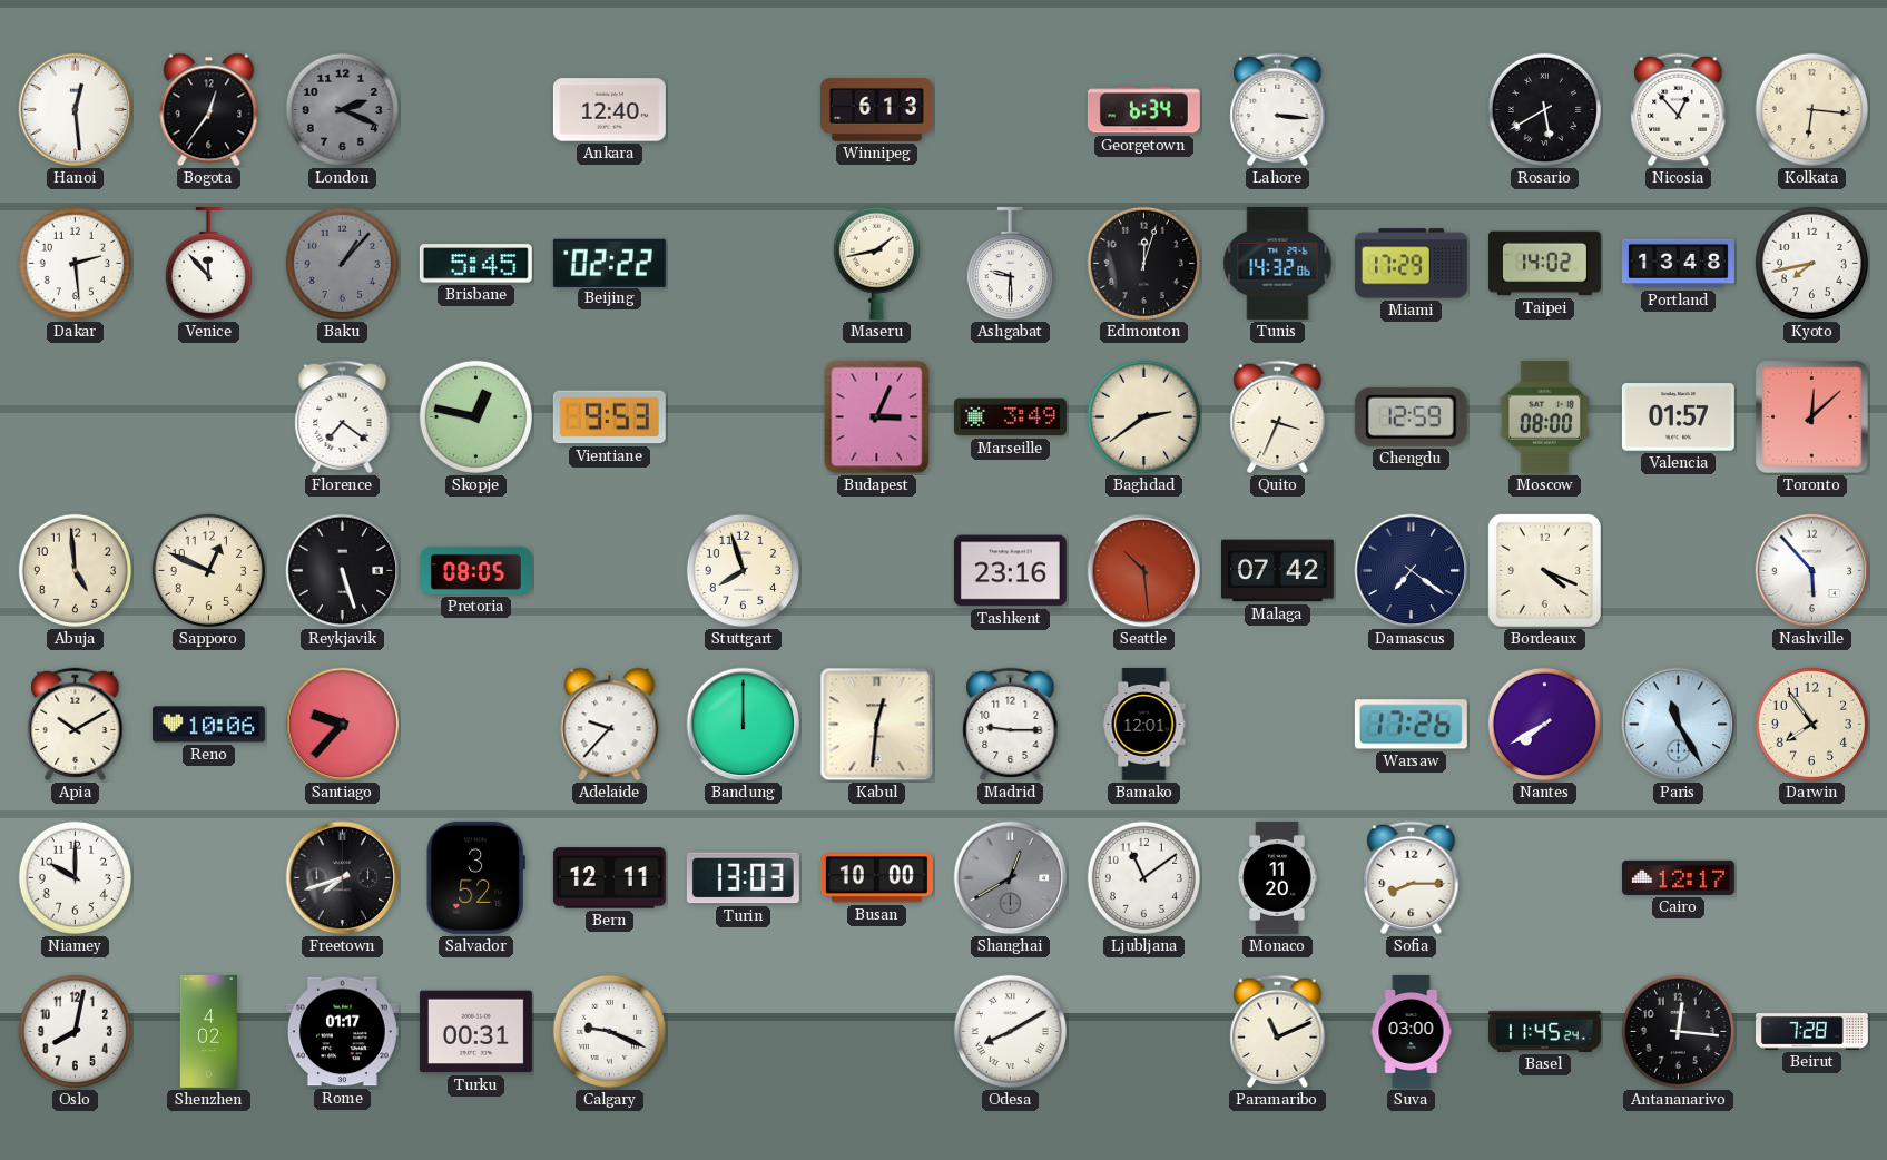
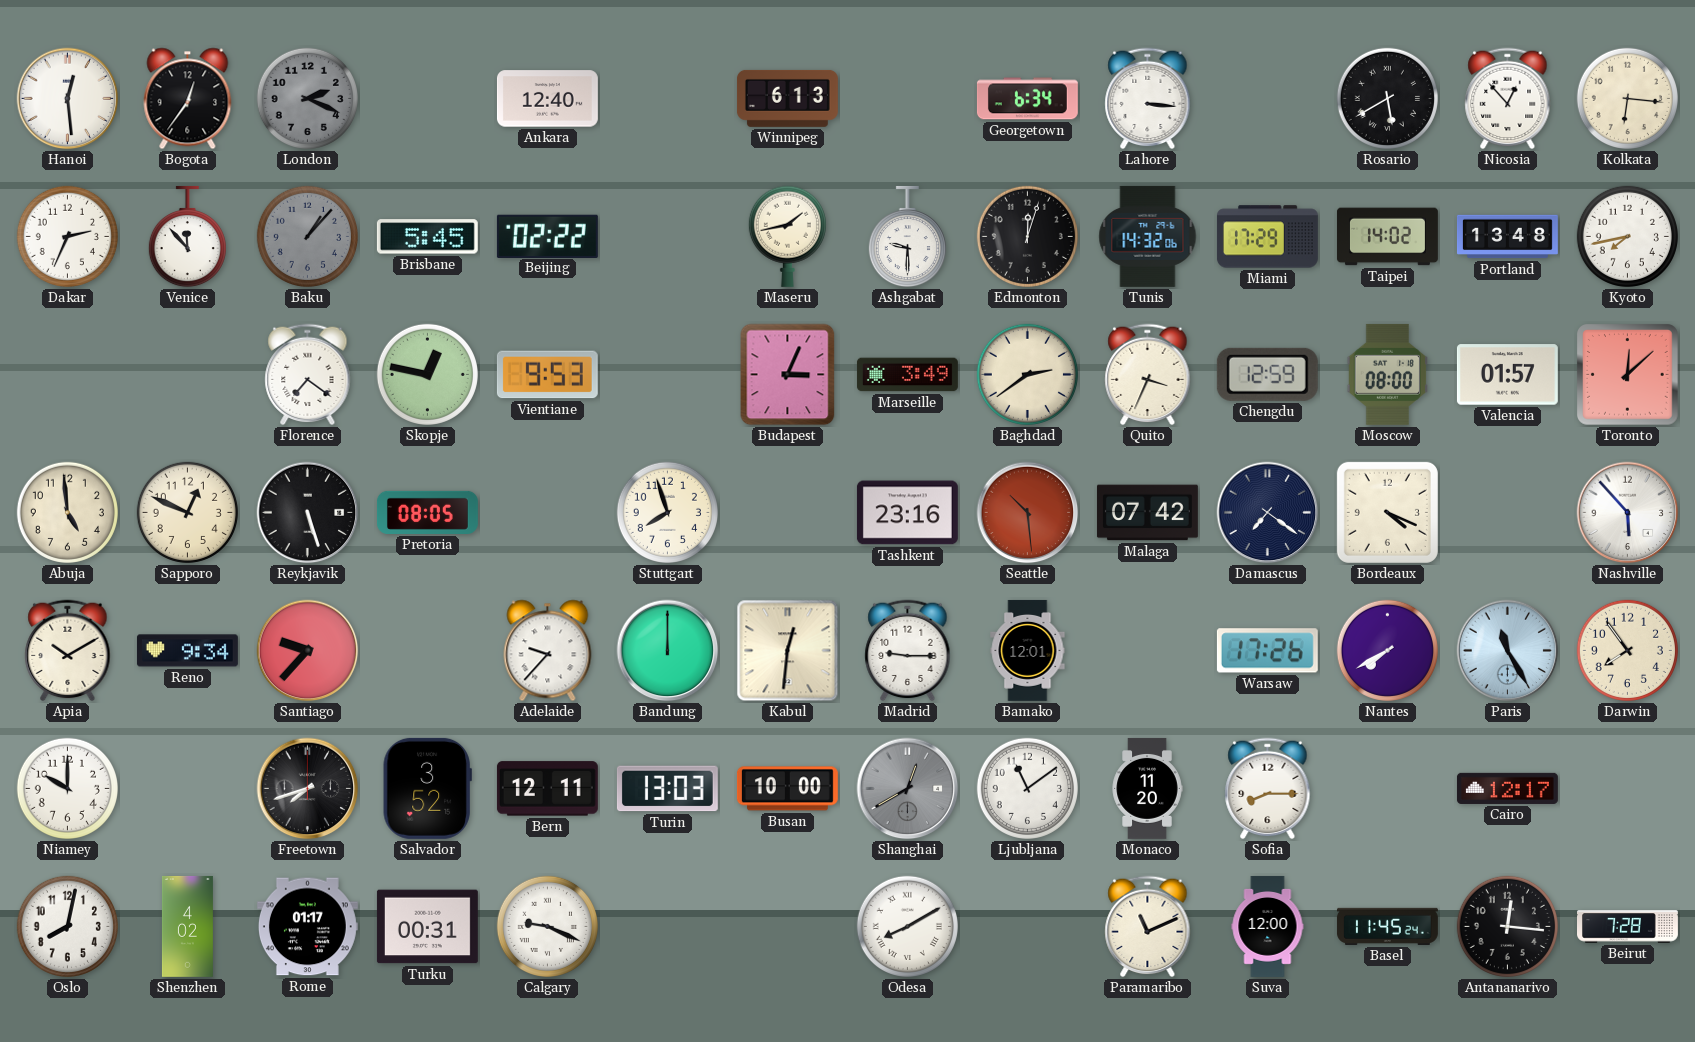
Dakar: 2:29 -> 2:34 (67, 236)
Reno: 10:06 -> 9:34 (187, 651)
Suva: 03:00 -> 12:00 (1268, 926)
